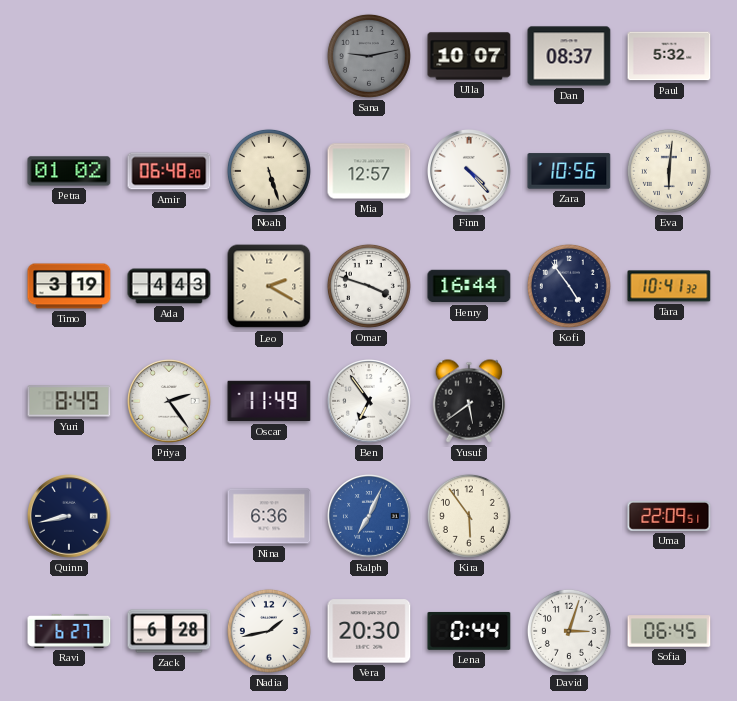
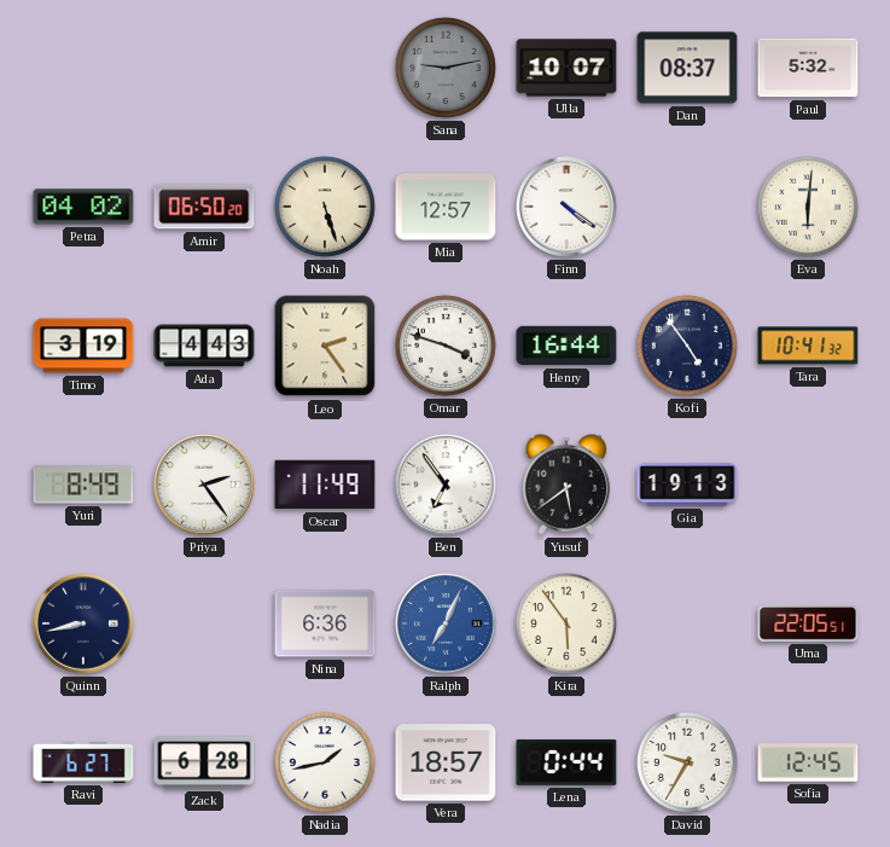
Petra: 01:02 -> 04:02 (83, 207)
Amir: 06:48 -> 06:50 (204, 207)
Finn: 4:23 -> 4:21 (568, 208)
Zara: 10:56 -> none (569, 171)
Leo: 2:20 -> 2:24 (325, 346)
Gia: none -> 19:13 (687, 485)
Uma: 22:09 -> 22:05 (808, 623)
Vera: 20:30 -> 18:57 (446, 762)
David: 3:03 -> 9:35 (687, 762)
Sofia: 06:45 -> 12:45 (808, 762)
